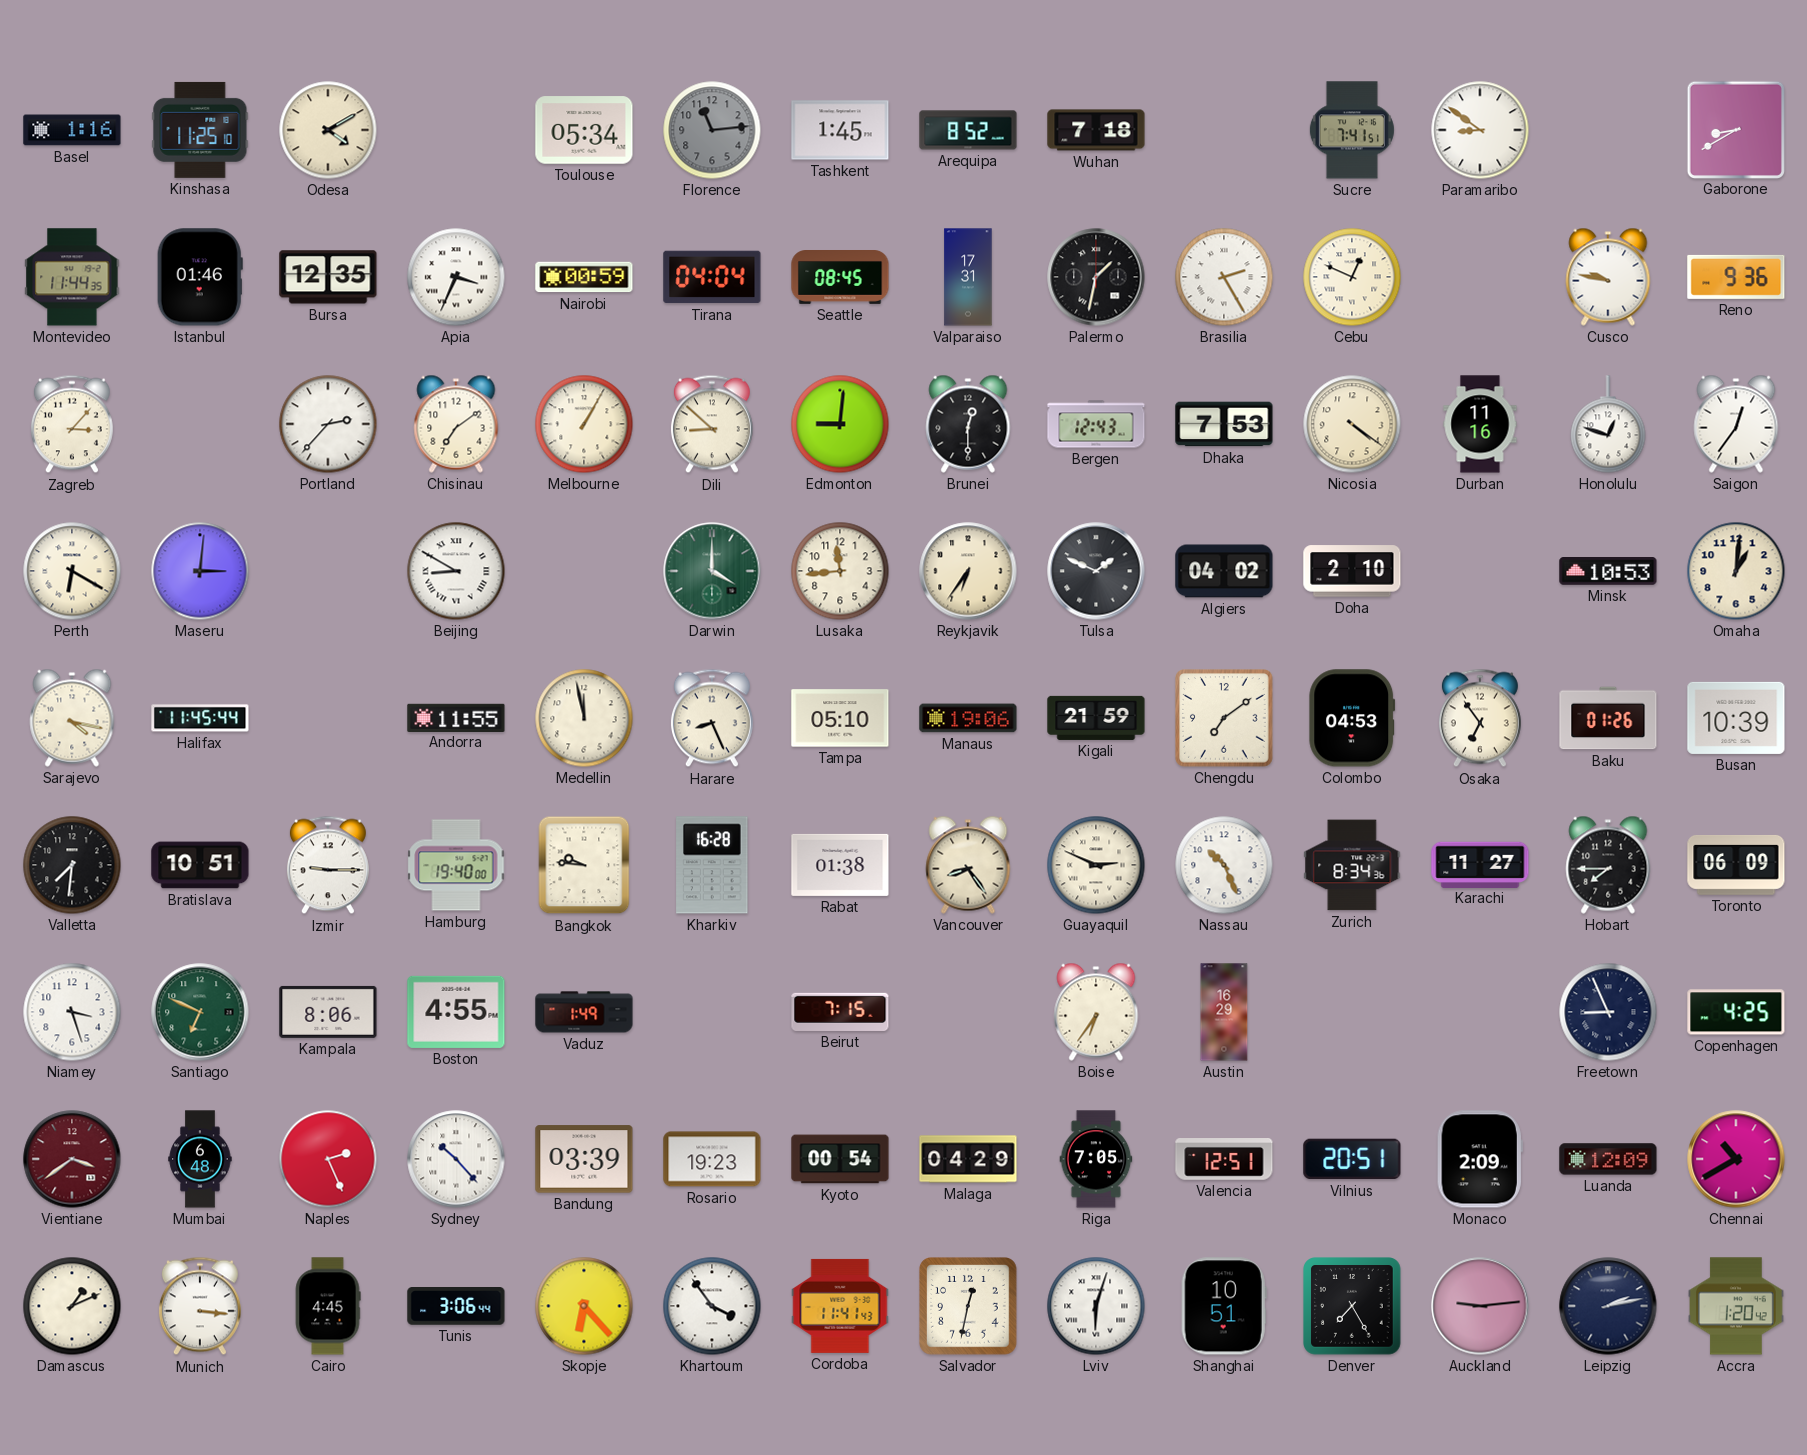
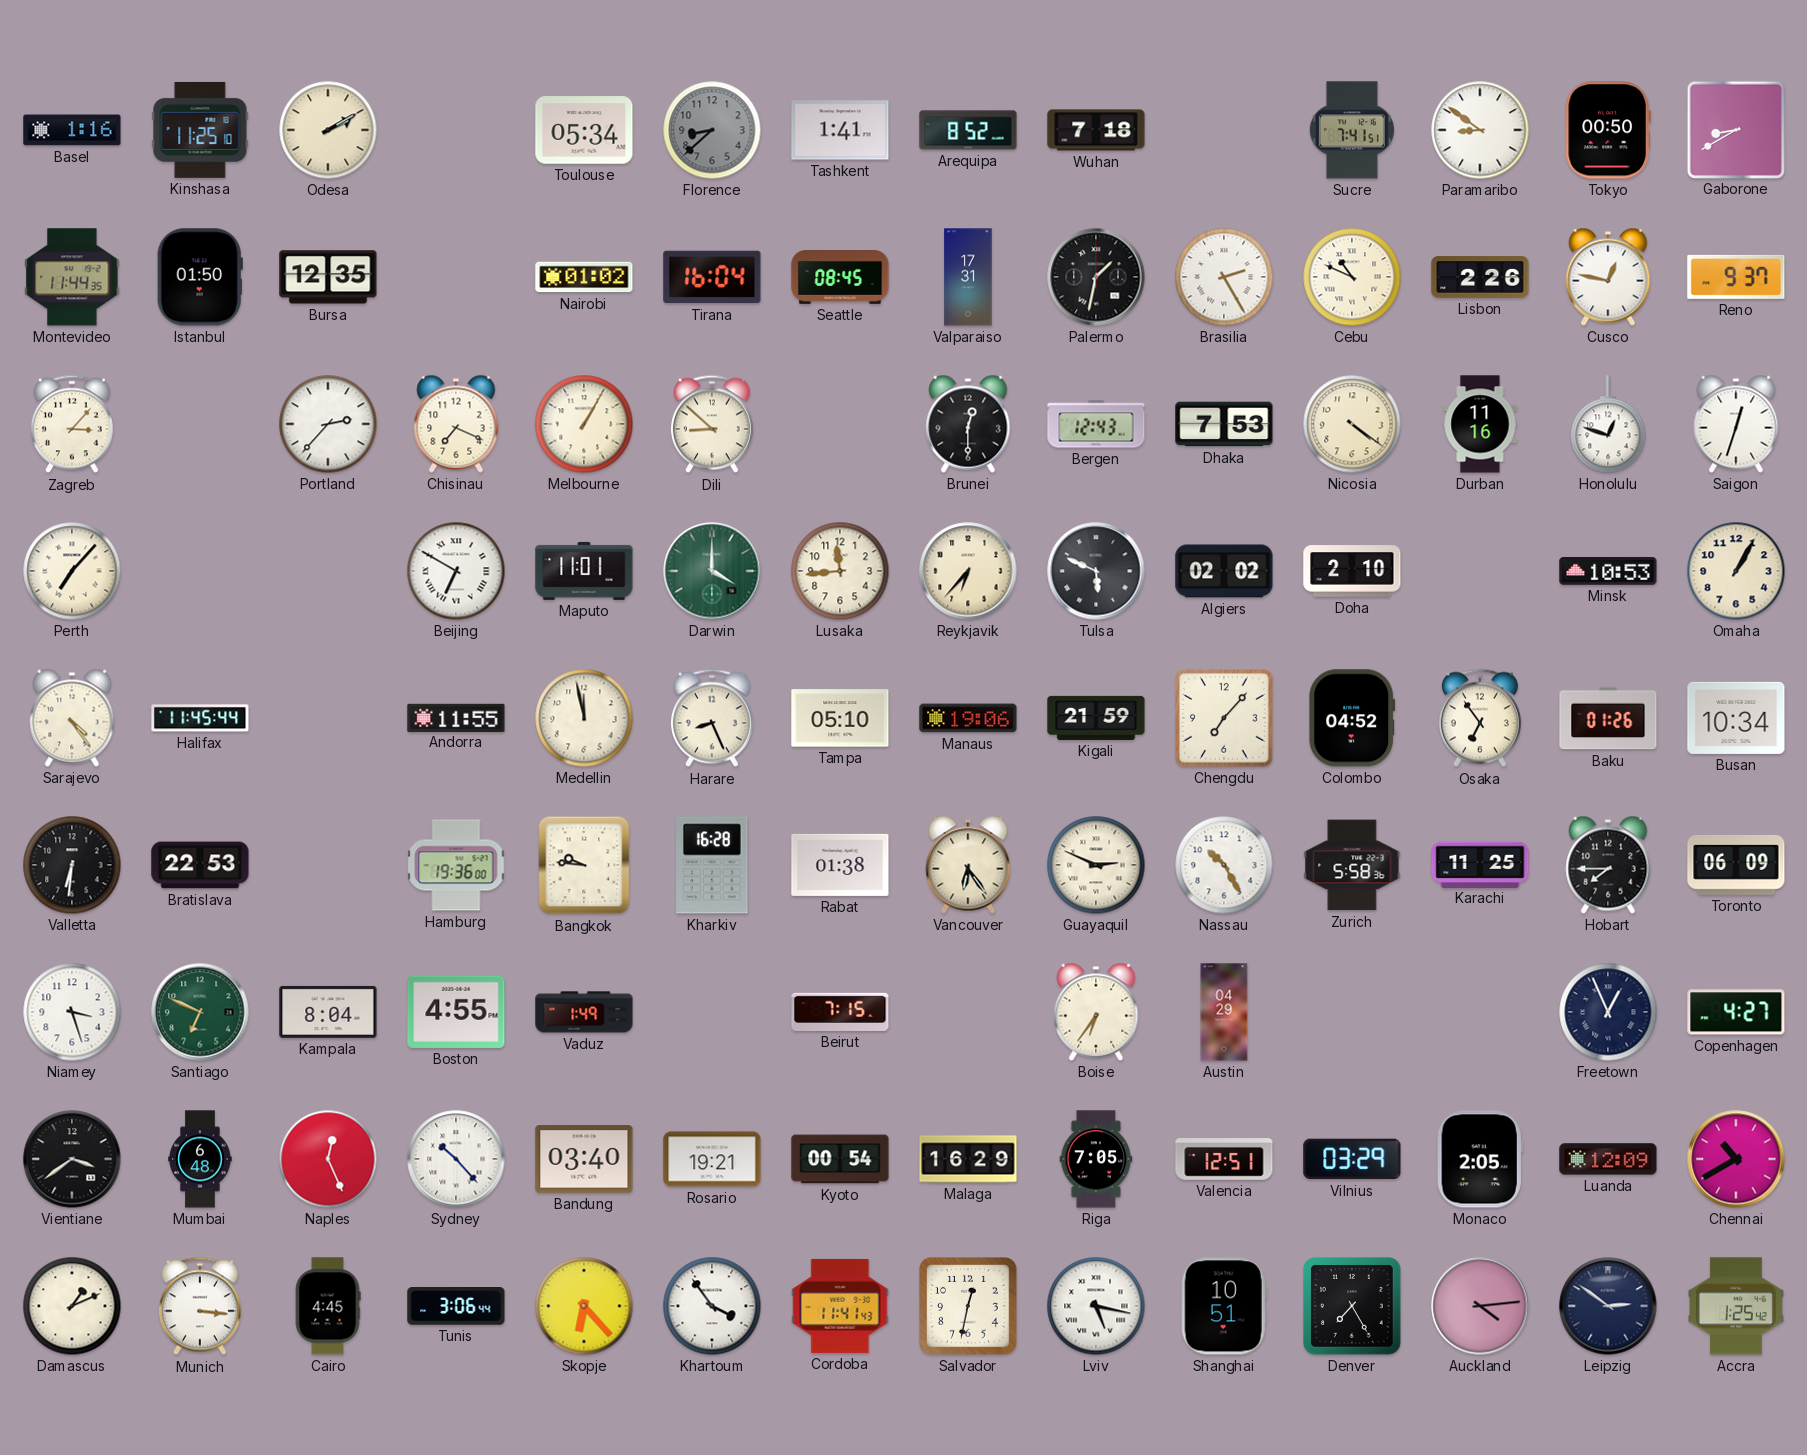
Odesa: 4:10 -> 2:10 (328, 130)
Florence: 11:14 -> 8:38 (712, 130)
Tashkent: 1:45 -> 1:41 (840, 130)
Tokyo: none -> 00:50 (1608, 130)
Istanbul: 01:46 -> 01:50 (200, 277)
Apia: 3:34 -> none (456, 277)
Nairobi: 00:59 -> 01:02 (584, 277)
Tirana: 04:04 -> 16:04 (712, 277)
Cebu: 12:49 -> 10:49 (1352, 277)
Lisbon: none -> 2:26 (1480, 277)
Cusco: 9:47 -> 12:47 (1608, 277)
Reno: 9:36 -> 9:37 (1736, 277)
Chisinau: 7:09 -> 7:19 (456, 424)
Edmonton: 9:01 -> none (840, 424)
Saigon: 12:36 -> 12:33 (1736, 424)
Perth: 6:20 -> 7:07 (72, 571)
Maseru: 3:01 -> none (200, 571)
Beijing: 8:50 -> 6:50 (456, 571)
Maputo: none -> 11:01 (584, 571)
Reykjavik: 6:36 -> 6:37 (968, 571)
Tulsa: 1:49 -> 5:49 (1096, 571)
Algiers: 04:02 -> 02:02 (1224, 571)
Omaha: 1:01 -> 1:05 (1736, 571)
Sarajevo: 4:17 -> 4:24 (72, 718)
Chengdu: 7:09 -> 7:07 (1224, 718)
Colombo: 04:53 -> 04:52 (1352, 718)
Busan: 10:39 -> 10:34 (1736, 718)
Valletta: 7:31 -> 6:31 (72, 865)
Bratislava: 10:51 -> 22:53 (200, 865)
Izmir: 9:15 -> none (328, 865)
Hamburg: 19:40 -> 19:36 (456, 865)
Vancouver: 8:24 -> 6:24 (968, 865)
Nassau: 10:26 -> 10:25 (1224, 865)
Zurich: 8:34 -> 5:58 (1352, 865)
Karachi: 11:27 -> 11:25 (1480, 864)
Kampala: 8:06 -> 8:04 (328, 1012)
Austin: 16:29 -> 04:29 (1224, 1012)
Freetown: 8:56 -> 12:56 (1608, 1012)
Copenhagen: 4:25 -> 4:27 (1736, 1012)
Vientiane dial: burgundy -> black (72, 1159)
Naples: 2:26 -> 12:26 (328, 1159)
Bandung: 03:39 -> 03:40 (584, 1159)
Rosario: 19:23 -> 19:21 (712, 1159)
Malaga: 04:29 -> 16:29 (968, 1159)
Vilnius: 20:51 -> 03:29 (1352, 1159)
Monaco: 2:09 -> 2:05 (1480, 1159)
Lviv: 6:03 -> 5:17 (1096, 1306)
Auckland: 9:14 -> 4:14 (1480, 1306)
Leipzig: 2:13 -> 2:51 (1608, 1306)
Accra: 1:20 -> 1:25 (1737, 1306)
